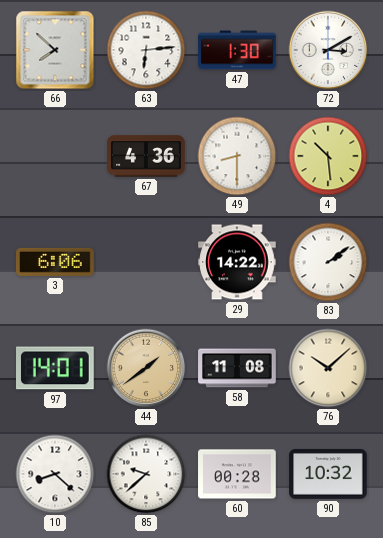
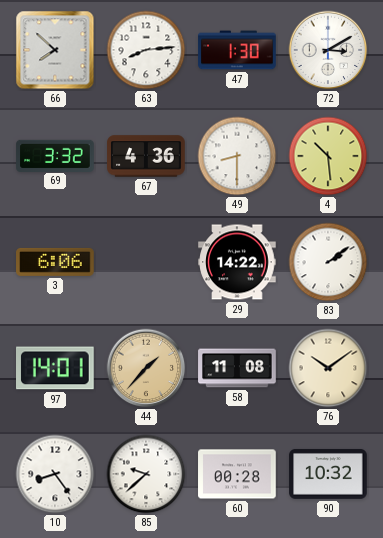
63: 6:14 -> 8:14 (146, 50)
69: none -> 3:32 (55, 155)
44: 1:39 -> 1:37 (146, 368)
76: 10:08 -> 10:09 (328, 368)
10: 8:22 -> 8:24 (55, 474)
